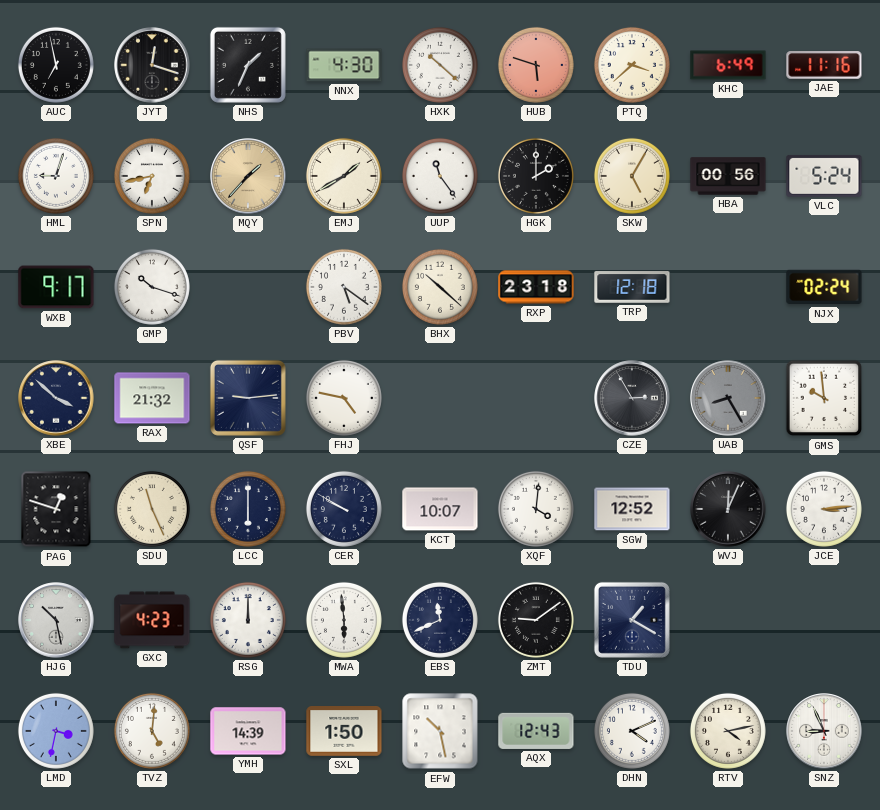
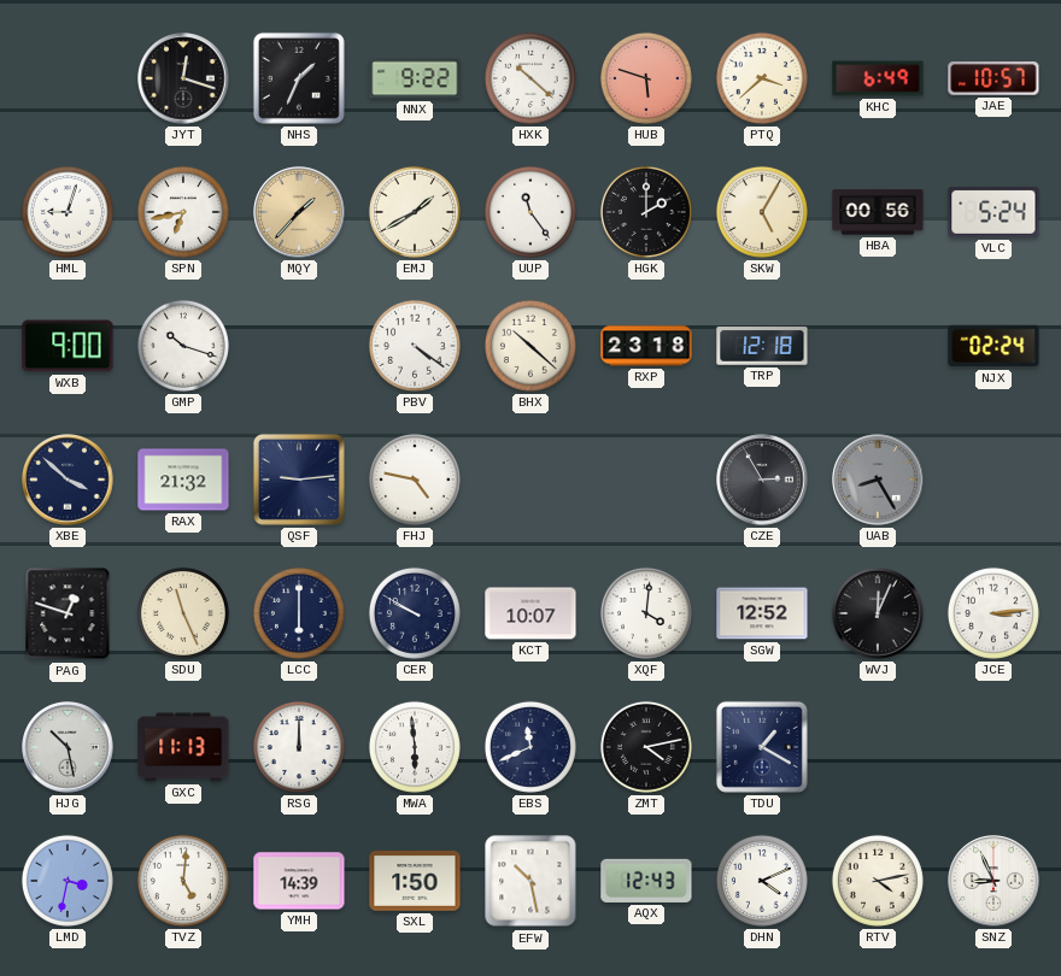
AUC: 6:58 -> none (56, 65)
NNX: 4:30 -> 9:22 (415, 78)
JAE: 11:16 -> 10:57 (993, 78)
WXB: 9:17 -> 9:00 (68, 346)
PBV: 5:21 -> 4:21 (415, 346)
GMS: 9:59 -> none (824, 398)
GXC: 4:23 -> 11:13 (183, 747)
ZMT: 9:09 -> 4:13 (646, 747)
